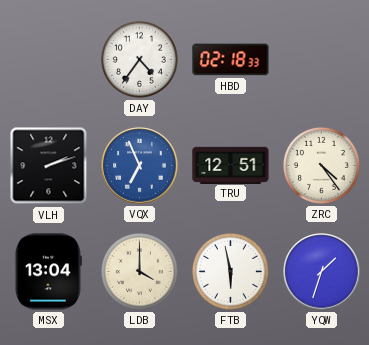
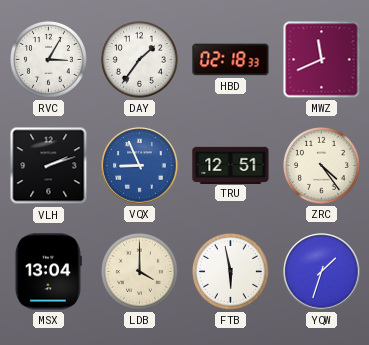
RVC: none -> 3:05 (48, 59)
DAY: 4:36 -> 1:36 (139, 59)
MWZ: none -> 11:41 (322, 60)
VQX: 6:56 -> 8:56 (140, 166)
